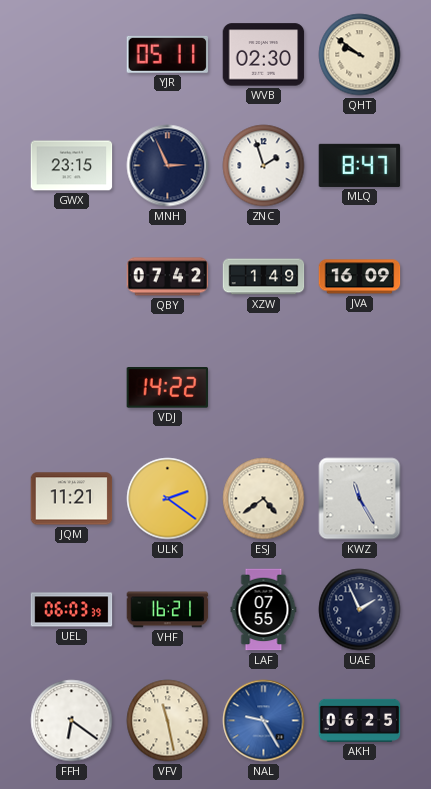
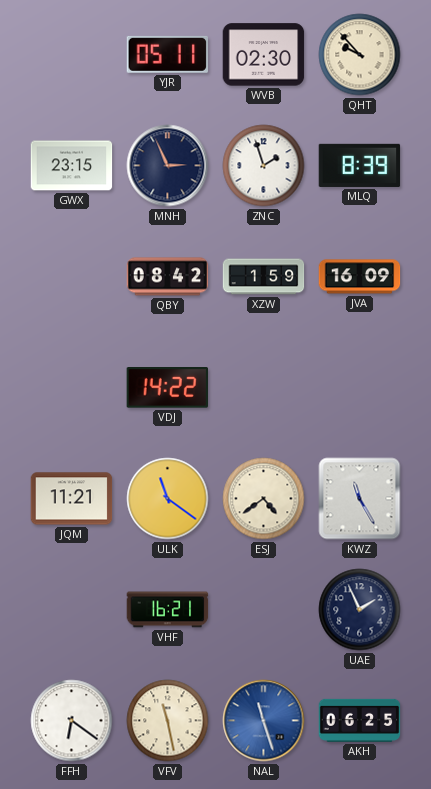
QHT: 9:51 -> 9:53 (360, 55)
MLQ: 8:47 -> 8:39 (360, 165)
QBY: 07:42 -> 08:42 (168, 277)
XZW: 1:49 -> 1:59 (264, 277)
ULK: 2:21 -> 11:21 (168, 499)
UEL: 06:03 -> none (72, 610)
LAF: 07:55 -> none (264, 610)
NAL: 9:25 -> 11:27 (264, 721)
